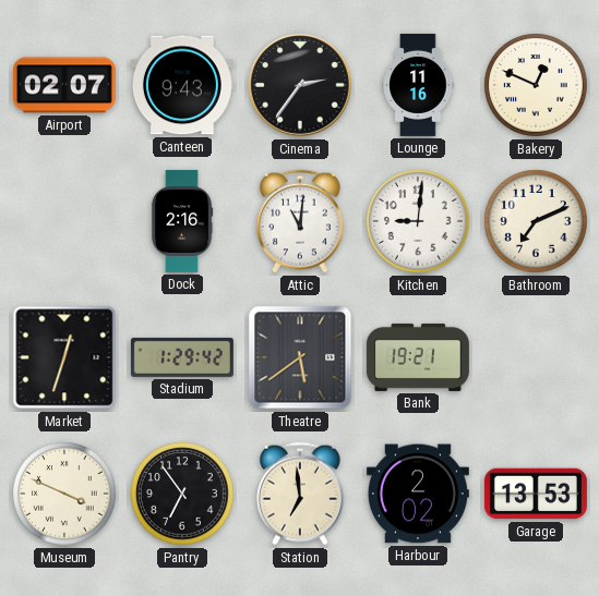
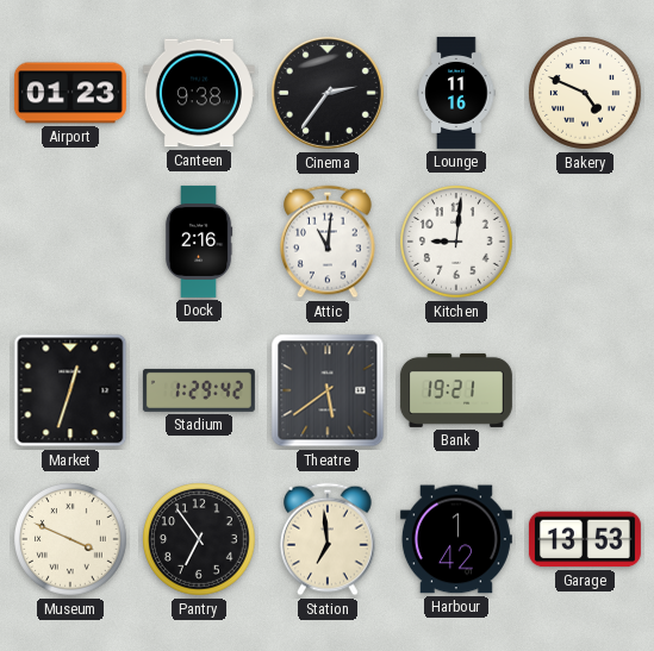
Airport: 02:07 -> 01:23 (70, 93)
Canteen: 9:43 -> 9:38 (199, 93)
Bakery: 12:49 -> 4:49 (586, 94)
Bathroom: 7:11 -> none (537, 222)
Harbour: 2:02 -> 1:42 (456, 539)
